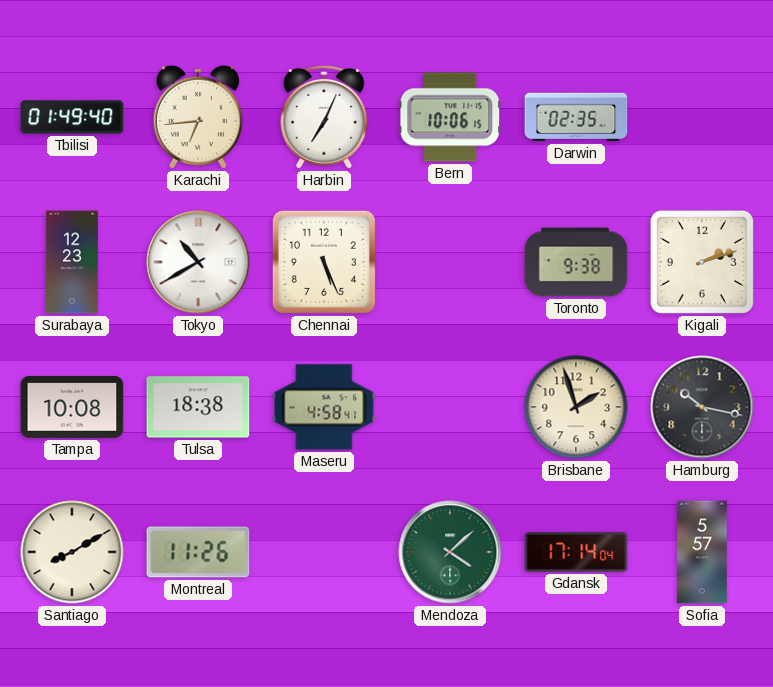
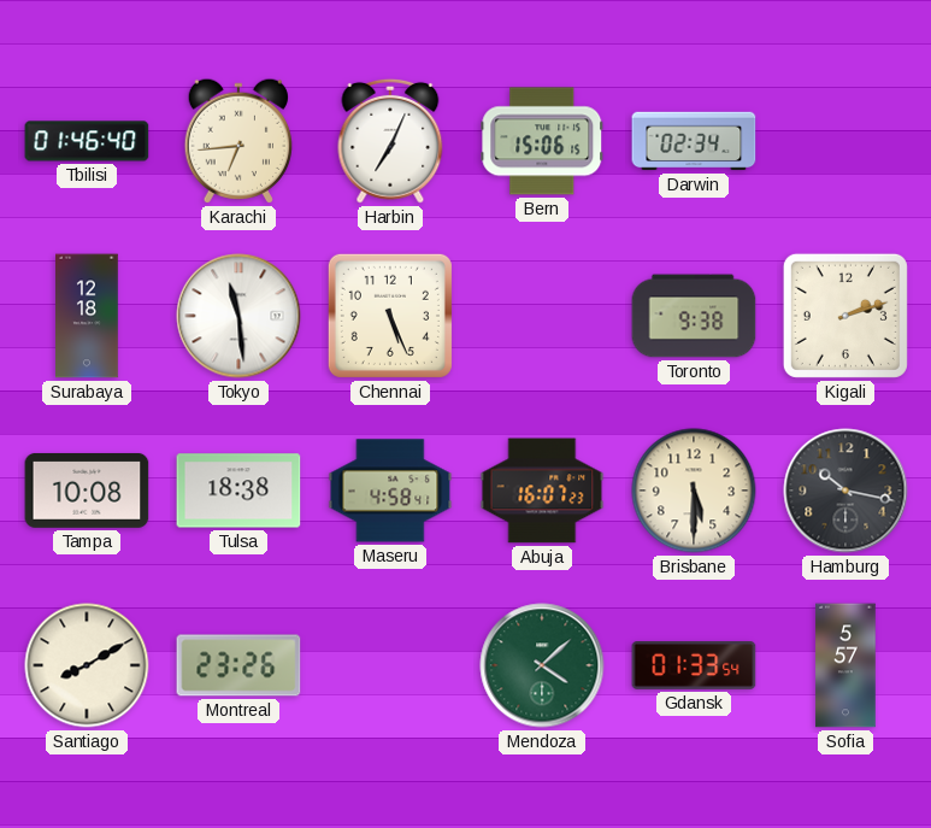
Tbilisi: 01:49 -> 01:46 (87, 141)
Bern: 10:06 -> 15:06 (542, 141)
Darwin: 02:35 -> 02:34 (694, 141)
Surabaya: 12:23 -> 12:18 (88, 316)
Tokyo: 10:40 -> 11:29 (238, 316)
Abuja: none -> 16:07 (542, 491)
Brisbane: 1:57 -> 5:30 (694, 491)
Montreal: 11:26 -> 23:26 (238, 665)
Gdansk: 17:14 -> 01:33 (694, 666)
